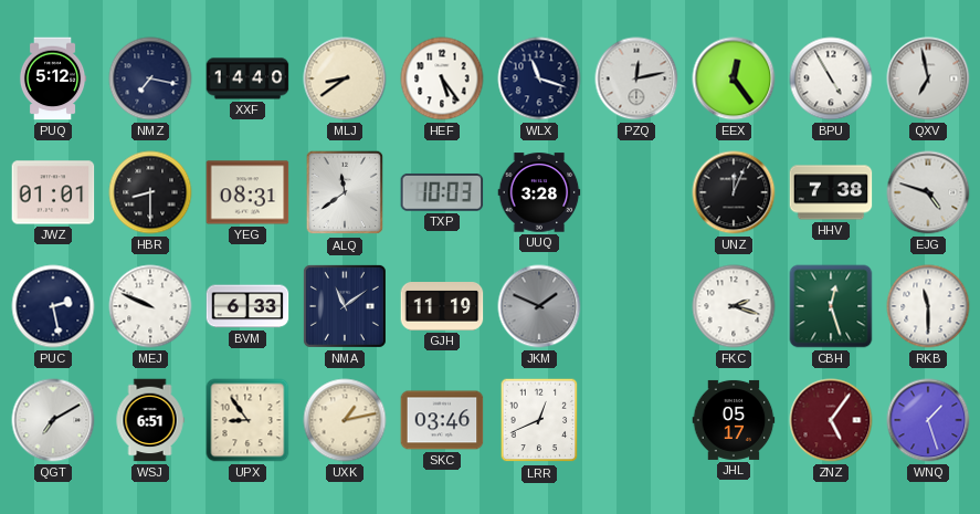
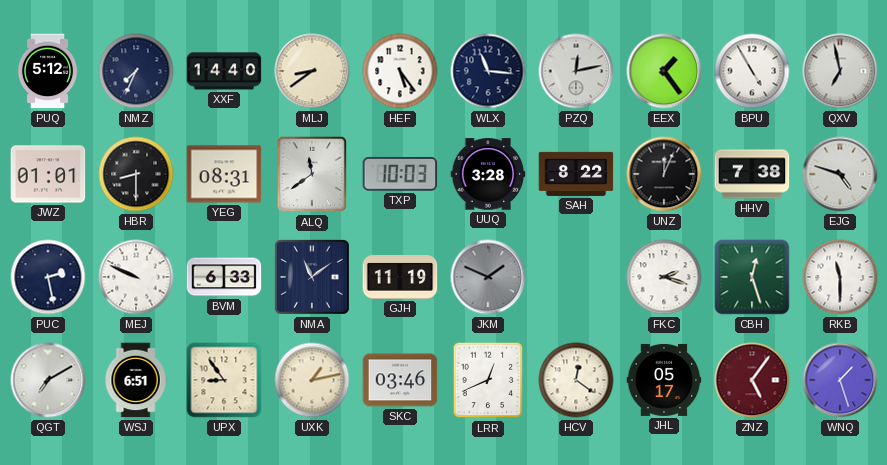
NMZ: 7:17 -> 7:34 (136, 71)
WLX: 11:18 -> 11:16 (488, 71)
EEX: 12:24 -> 1:24 (664, 71)
SAH: none -> 8:22 (576, 174)
HCV: none -> 12:21 (576, 380)
